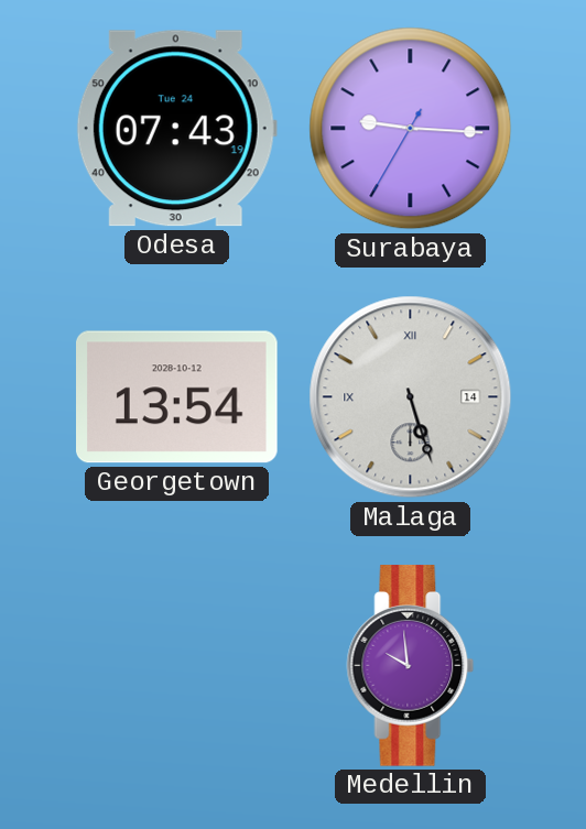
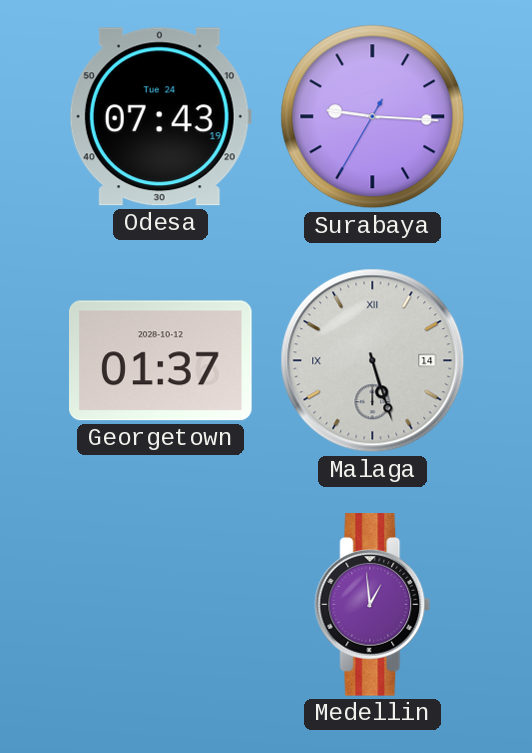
Georgetown: 13:54 -> 01:37 (161, 361)
Medellin: 9:59 -> 12:59 (373, 605)
